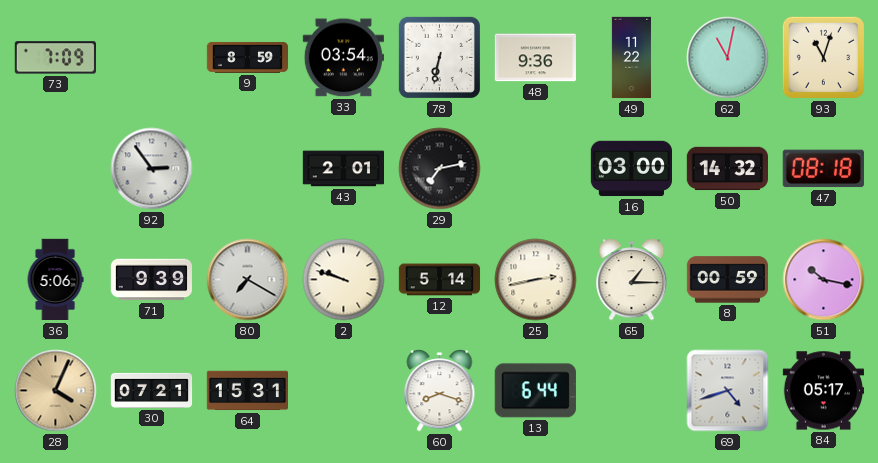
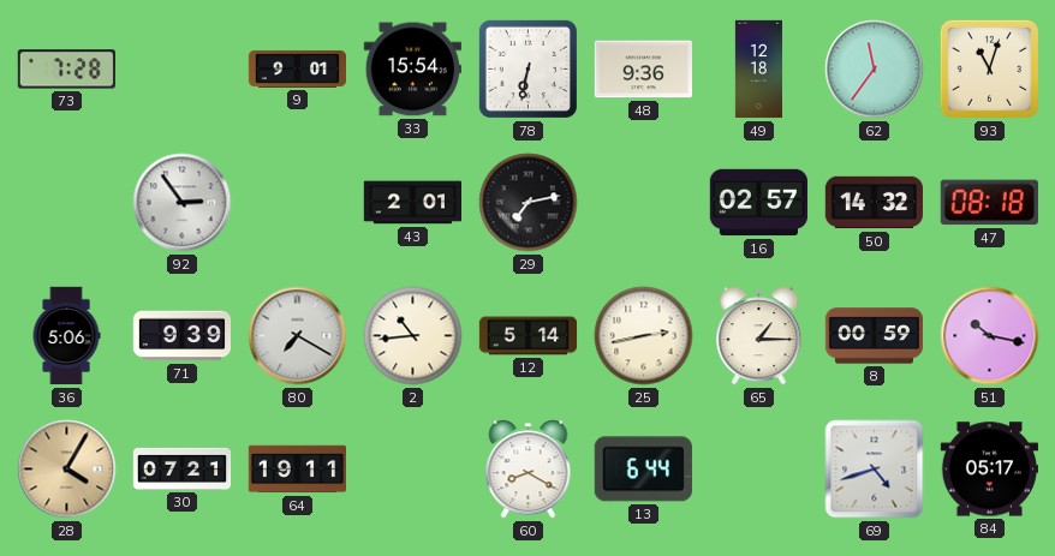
73: 7:09 -> 7:28 (66, 70)
9: 8:59 -> 9:01 (298, 68)
33: 03:54 -> 15:54 (412, 70)
49: 11:22 -> 12:18 (758, 70)
62: 11:02 -> 11:36 (875, 70)
16: 03:00 -> 02:57 (758, 203)
2: 9:48 -> 10:44 (413, 336)
28: 4:04 -> 4:05 (67, 470)
64: 15:31 -> 19:11 (298, 470)
60: 8:18 -> 8:20 (529, 470)
